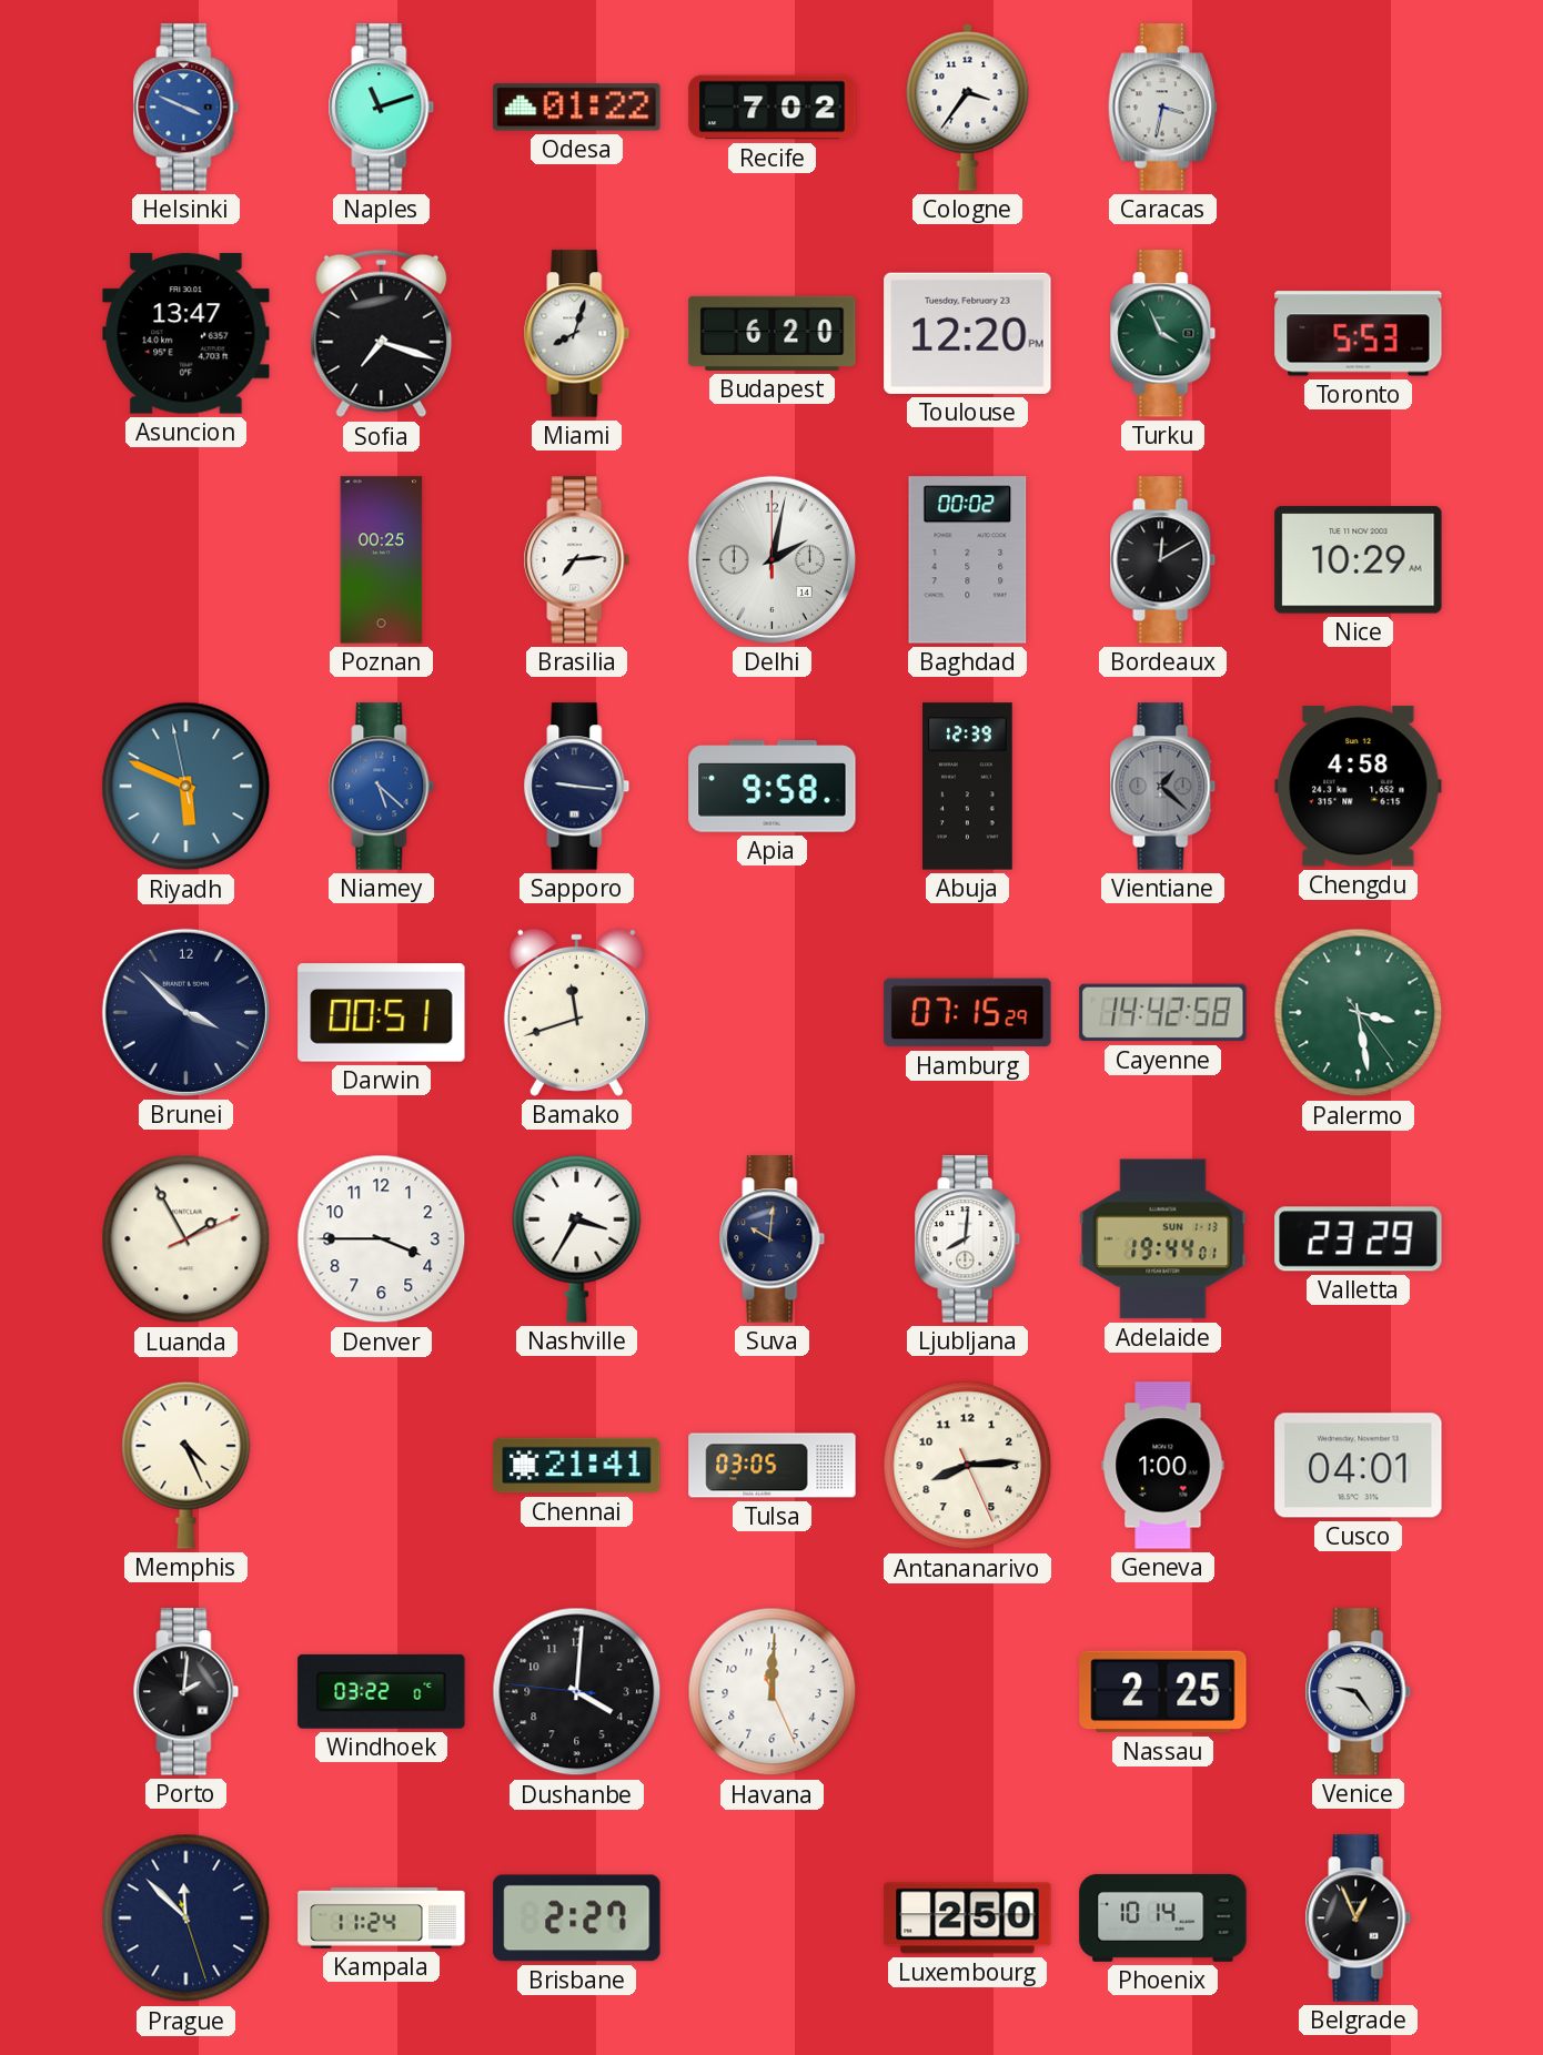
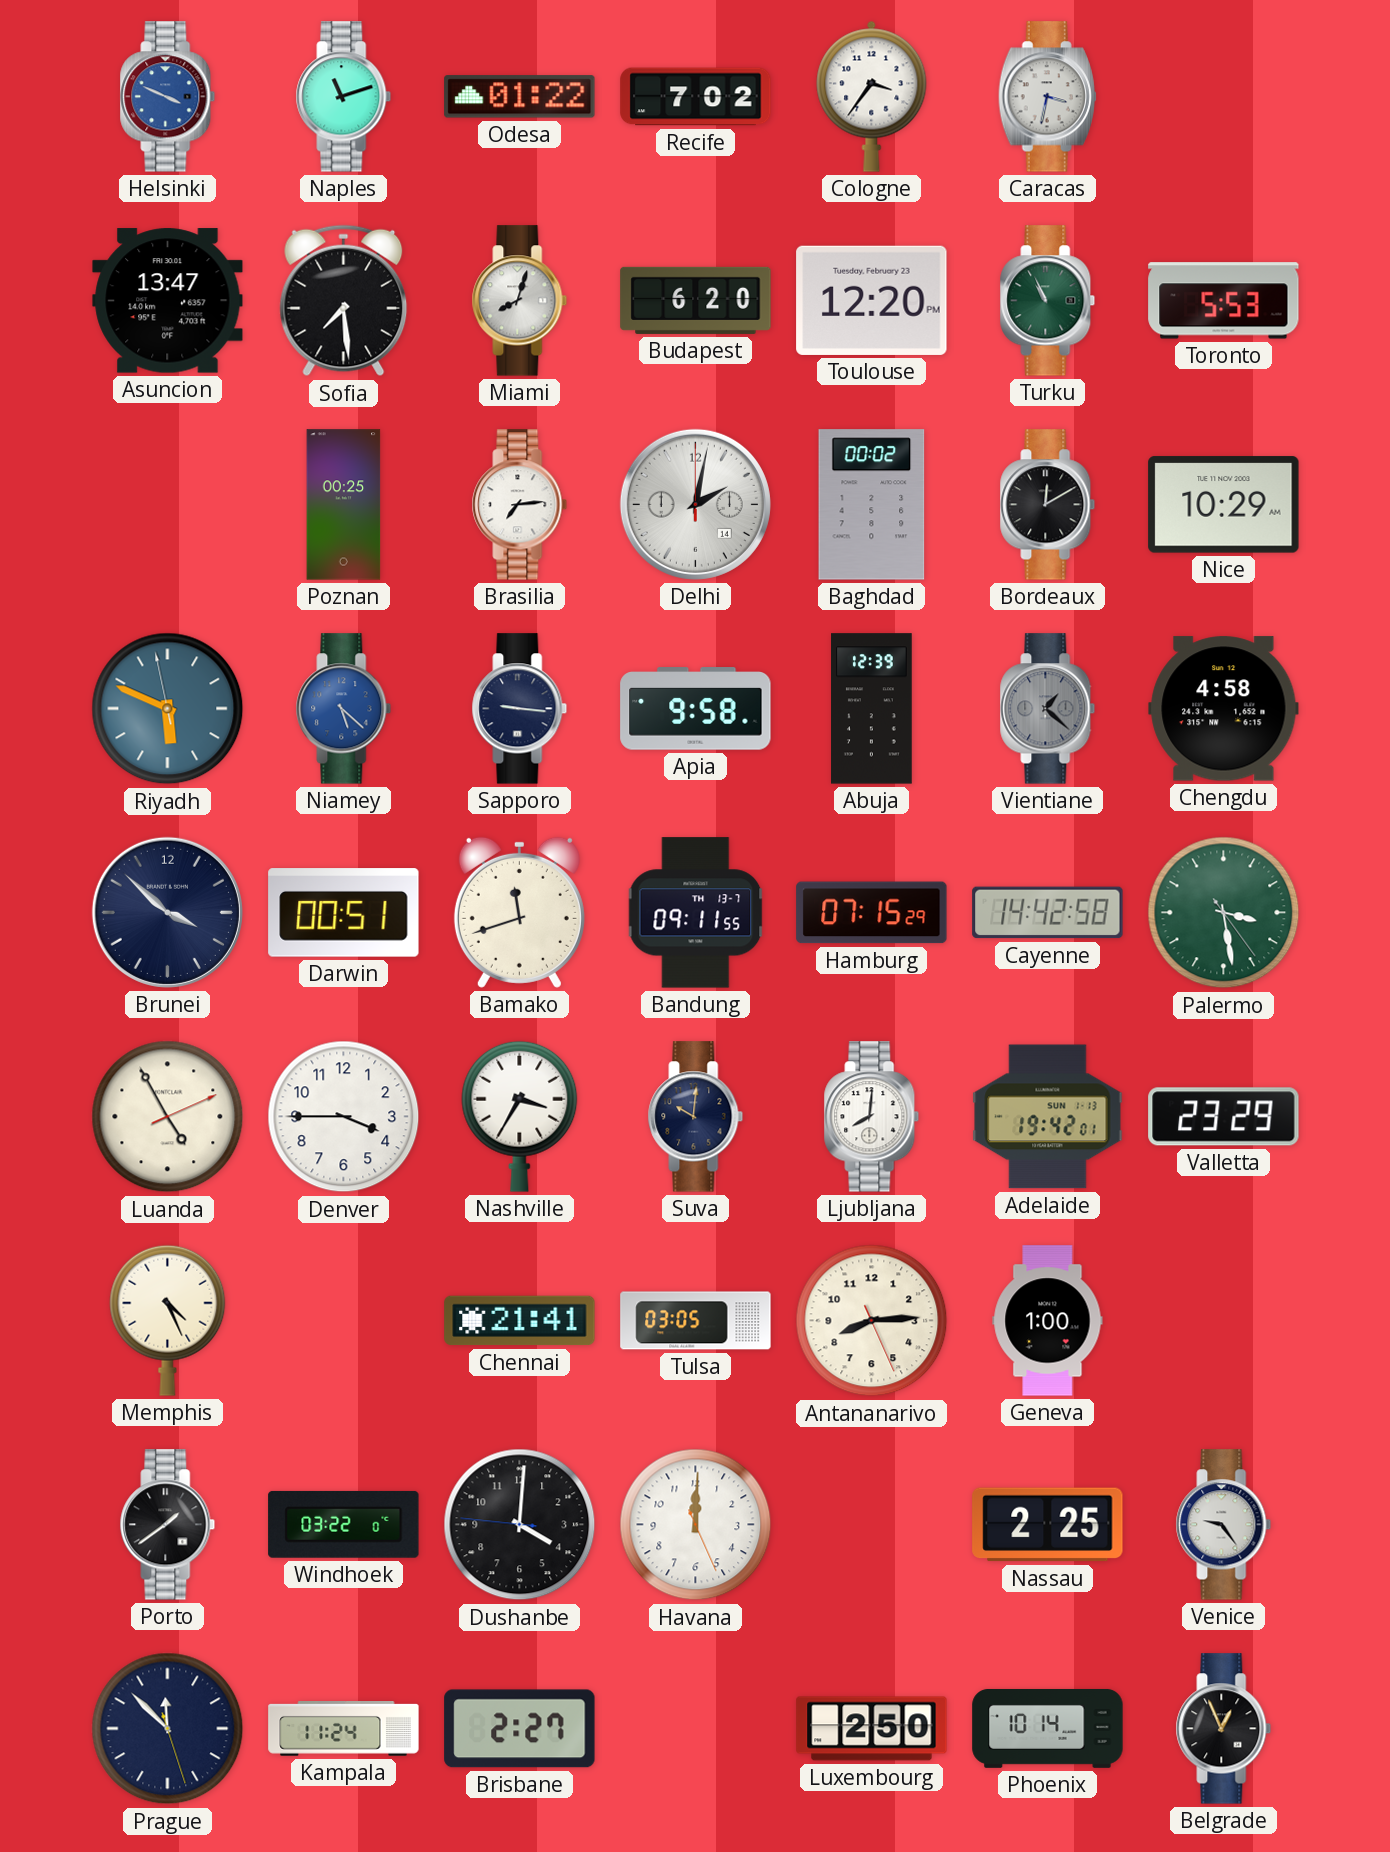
Sofia: 7:18 -> 7:29 (344, 301)
Turku: 3:56 -> 10:56 (1048, 301)
Bandung: none -> 09:11 (696, 913)
Luanda: 1:55 -> 4:55 (168, 1117)
Adelaide: 19:44 -> 19:42 (1048, 1117)
Cusco: 04:01 -> none (1359, 1466)
Porto: 2:01 -> 1:39 (168, 1525)
